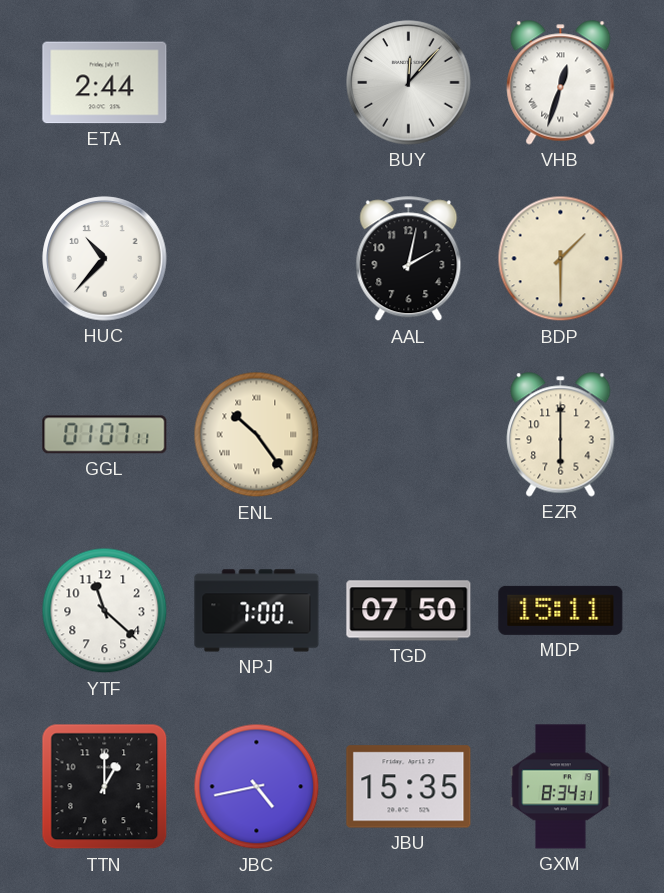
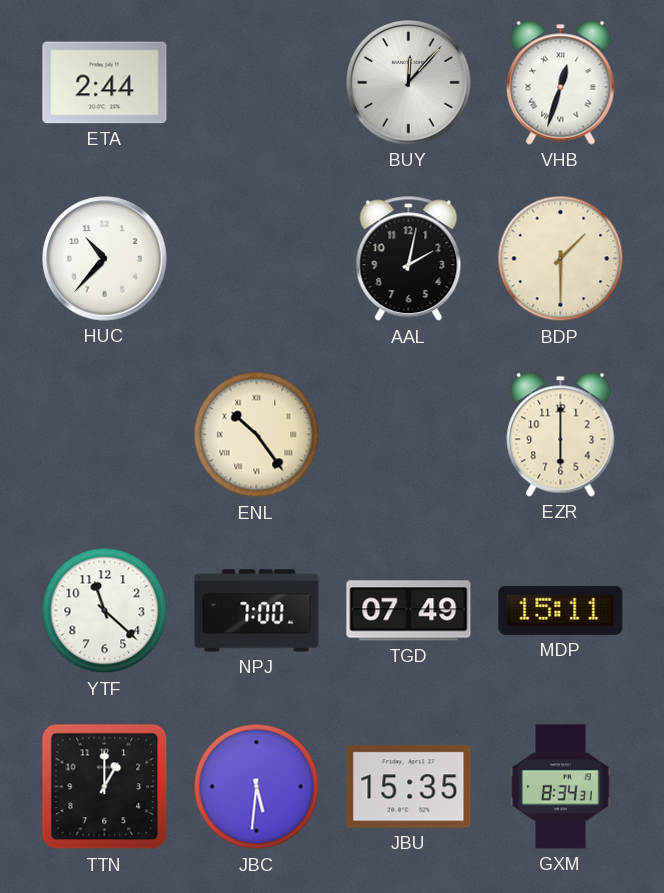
GGL: 01:07 -> none (105, 435)
TGD: 07:50 -> 07:49 (409, 611)
JBC: 4:43 -> 5:31 (257, 787)
